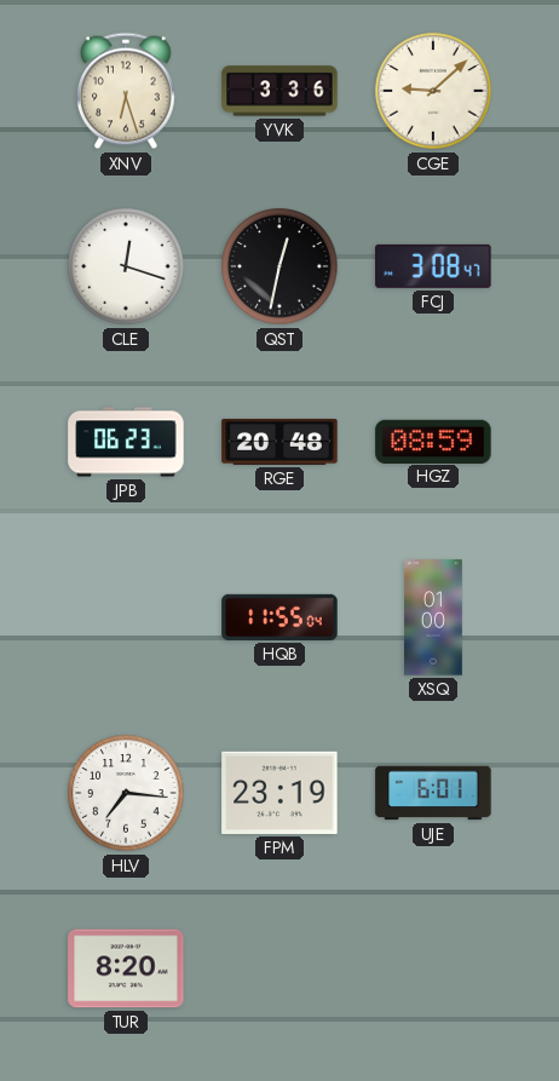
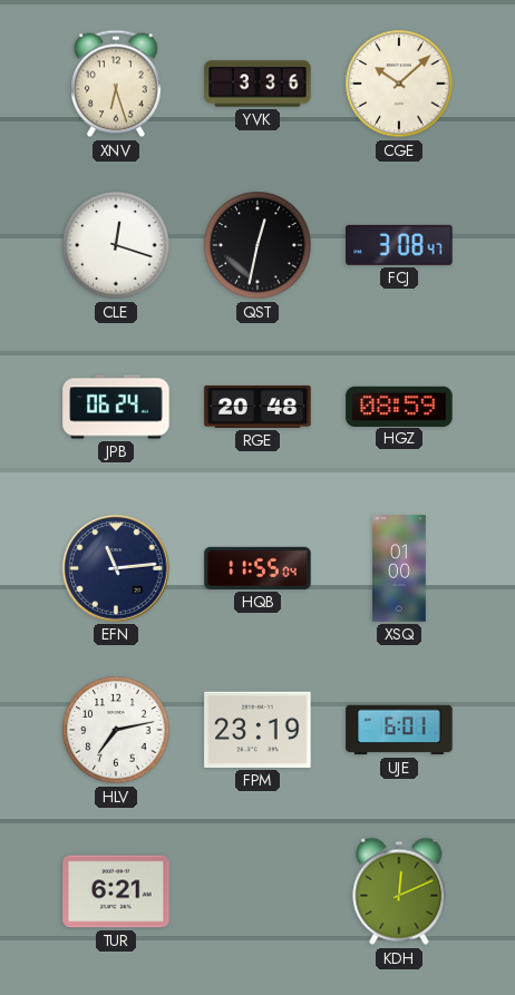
CGE: 9:08 -> 10:08 (399, 84)
JPB: 06:23 -> 06:24 (116, 407)
EFN: none -> 11:14 (116, 568)
HLV: 7:16 -> 7:13 (116, 730)
TUR: 8:20 -> 6:21 (116, 891)
KDH: none -> 12:11 (399, 891)
